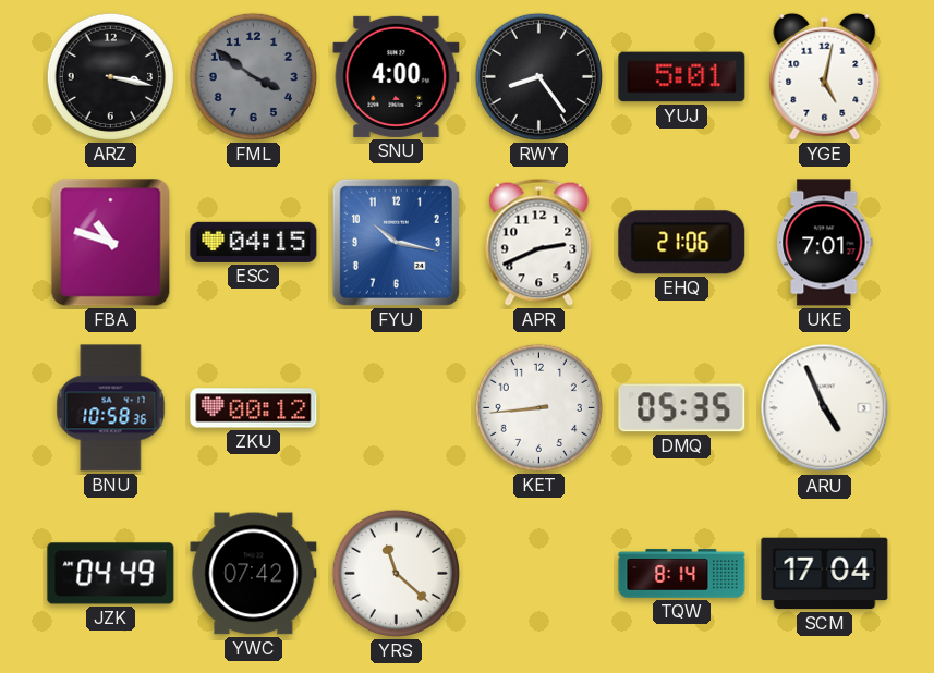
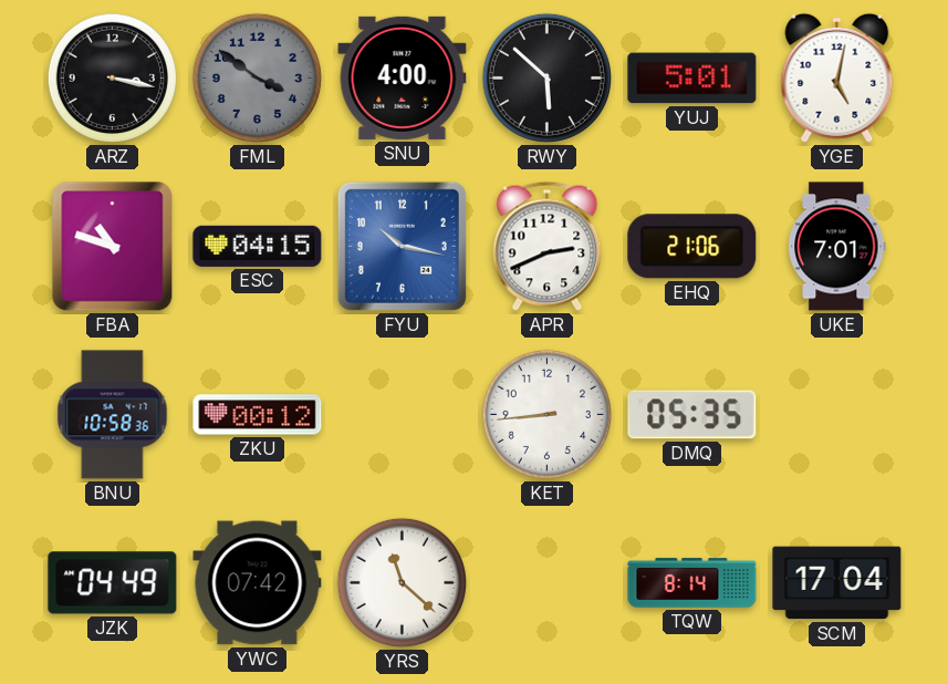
RWY: 8:24 -> 5:52 (546, 77)
ARU: 4:56 -> none (825, 408)
